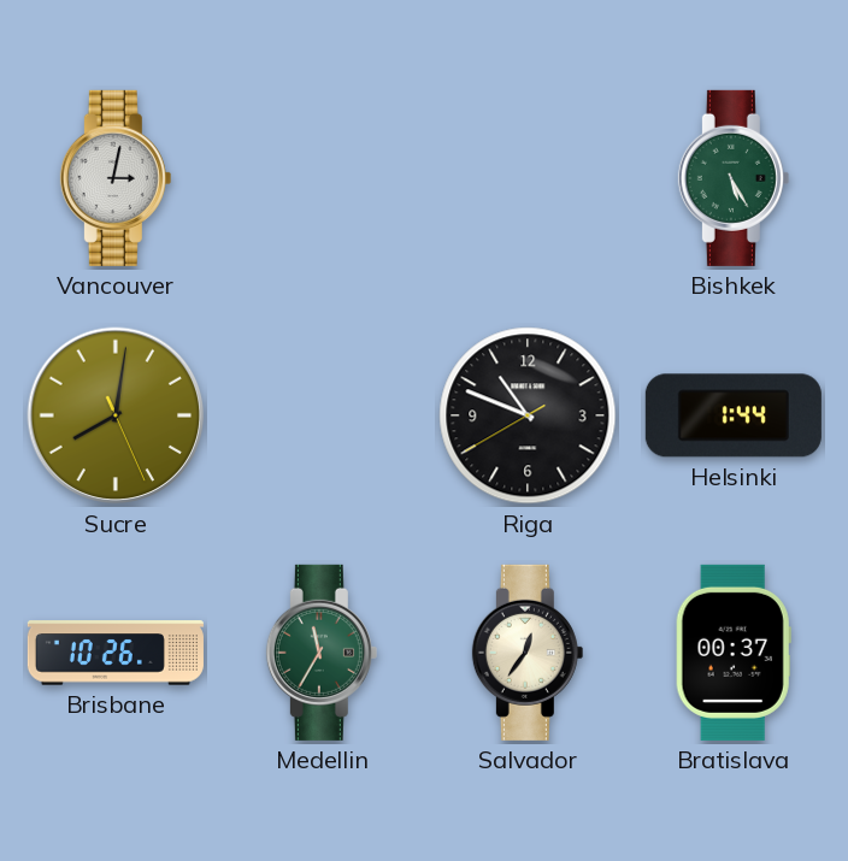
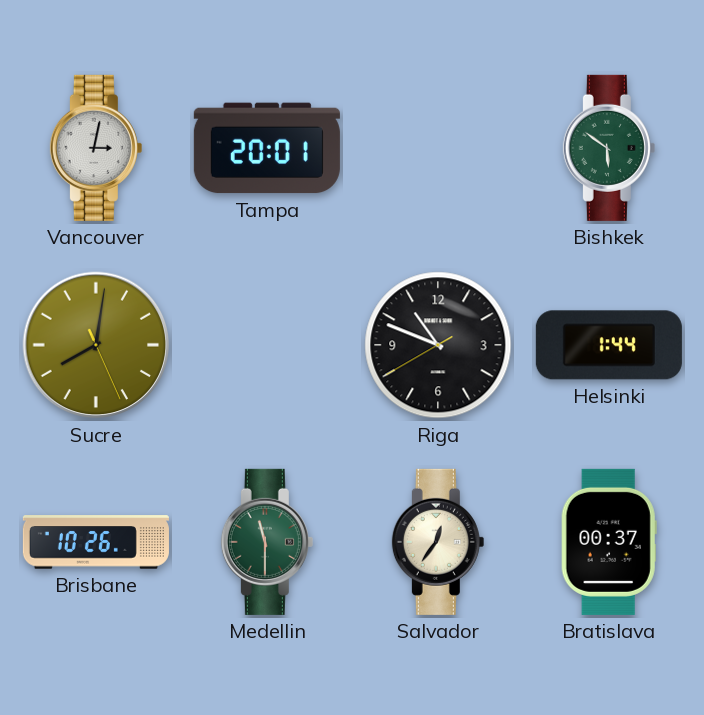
Tampa: none -> 20:01 (267, 148)
Bishkek: 5:25 -> 5:51 (609, 148)
Medellin: 11:35 -> 11:30 (267, 542)
